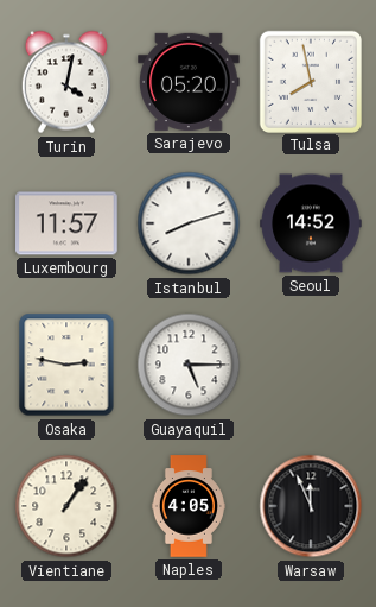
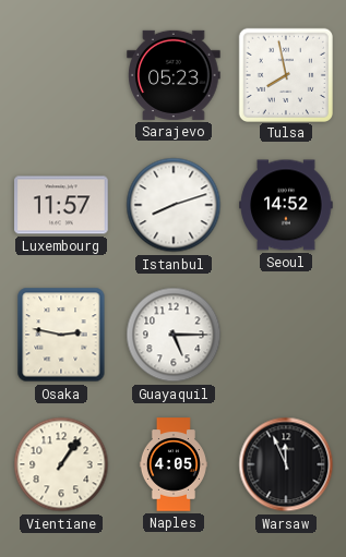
Turin: 4:02 -> none (66, 82)
Sarajevo: 05:20 -> 05:23 (174, 75)
